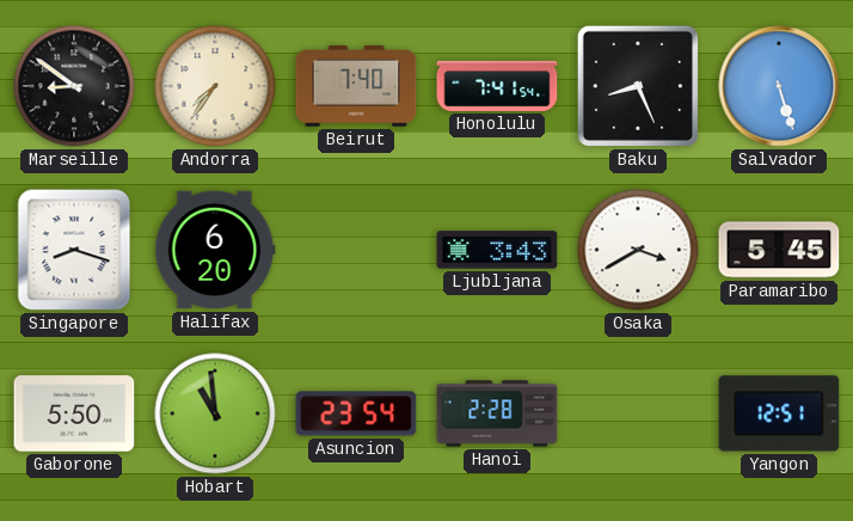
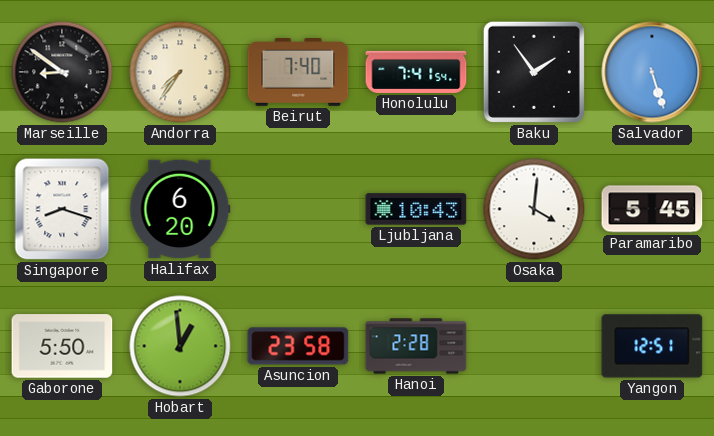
Baku: 8:26 -> 1:54 (534, 72)
Ljubljana: 3:43 -> 10:43 (416, 209)
Osaka: 3:40 -> 4:01 (534, 209)
Hobart: 10:59 -> 12:59 (180, 346)
Asuncion: 23:54 -> 23:58 (298, 346)
